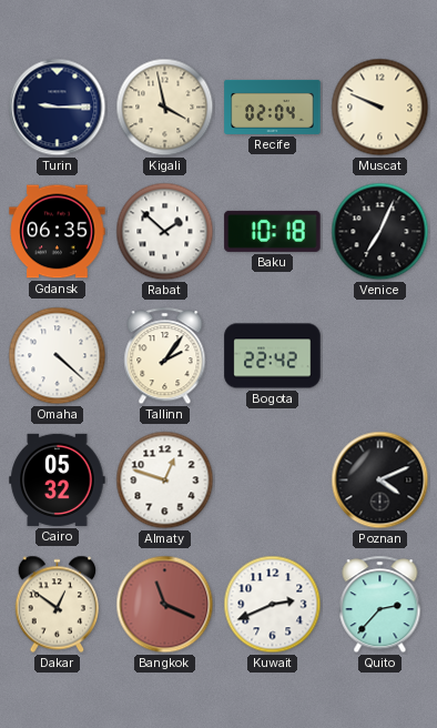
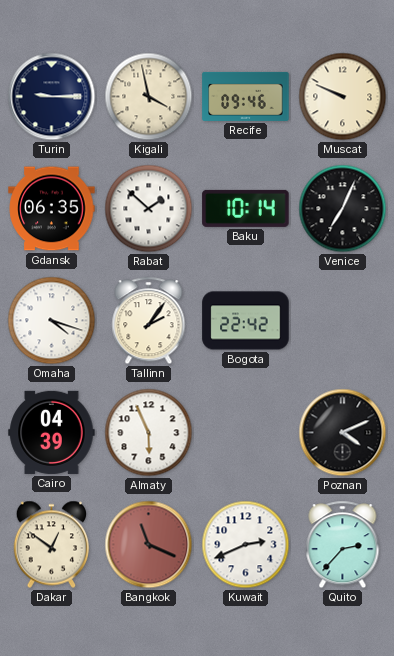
Recife: 02:04 -> 09:46 (246, 96)
Baku: 10:18 -> 10:14 (246, 208)
Omaha: 4:22 -> 4:18 (52, 321)
Cairo: 05:32 -> 04:39 (52, 432)
Almaty: 12:48 -> 5:56 (149, 433)
